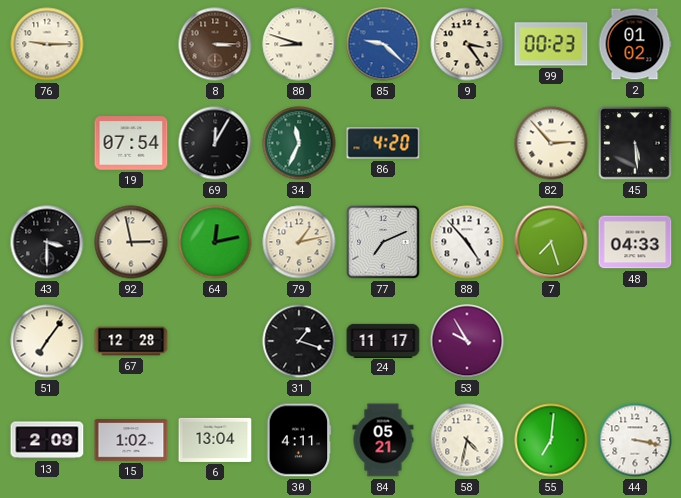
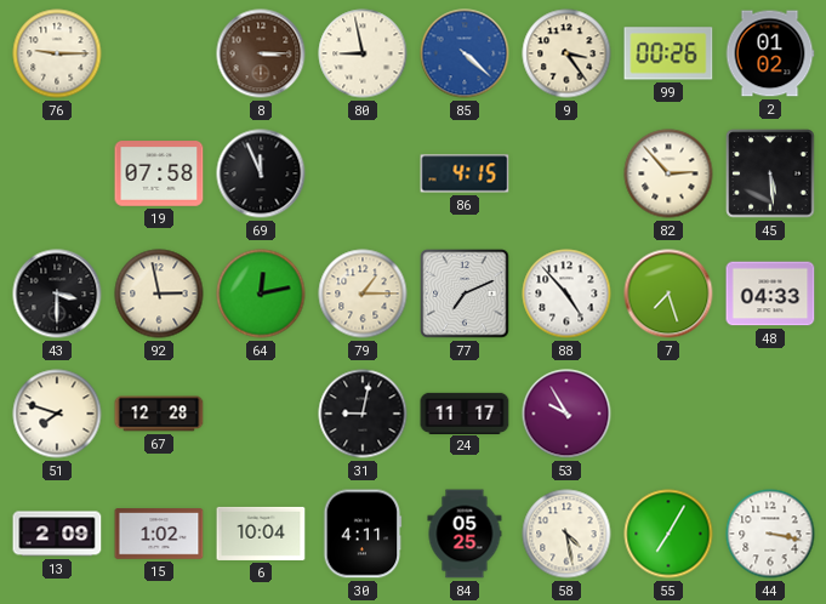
80: 8:48 -> 8:58 (363, 53)
85: 9:22 -> 4:22 (465, 53)
99: 00:23 -> 00:26 (668, 53)
19: 07:54 -> 07:58 (159, 173)
69: 12:05 -> 11:56 (261, 173)
34: 11:34 -> none (299, 143)
86: 4:20 -> 4:15 (465, 173)
79: 1:13 -> 1:15 (363, 294)
51: 7:06 -> 7:48 (57, 414)
31: 1:18 -> 9:02 (363, 414)
6: 13:04 -> 10:04 (261, 534)
84: 05:21 -> 05:25 (465, 534)
58: 4:32 -> 4:28 (566, 534)
55: 7:01 -> 7:05 (668, 534)
